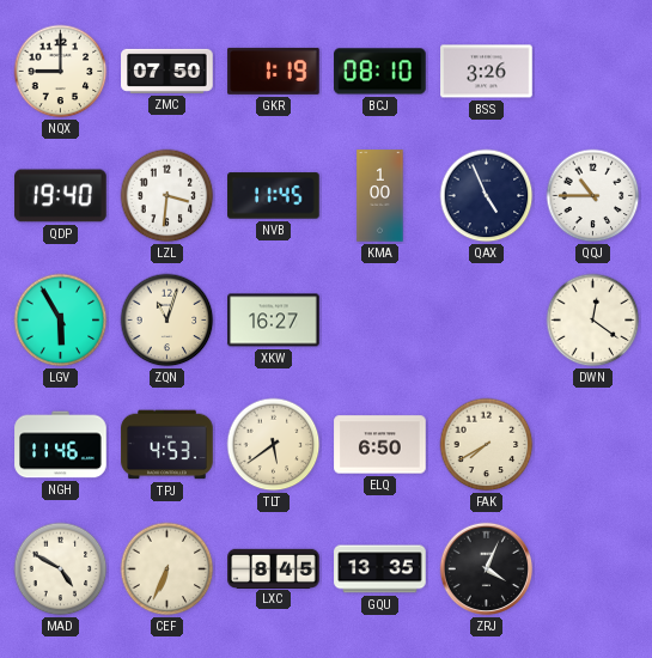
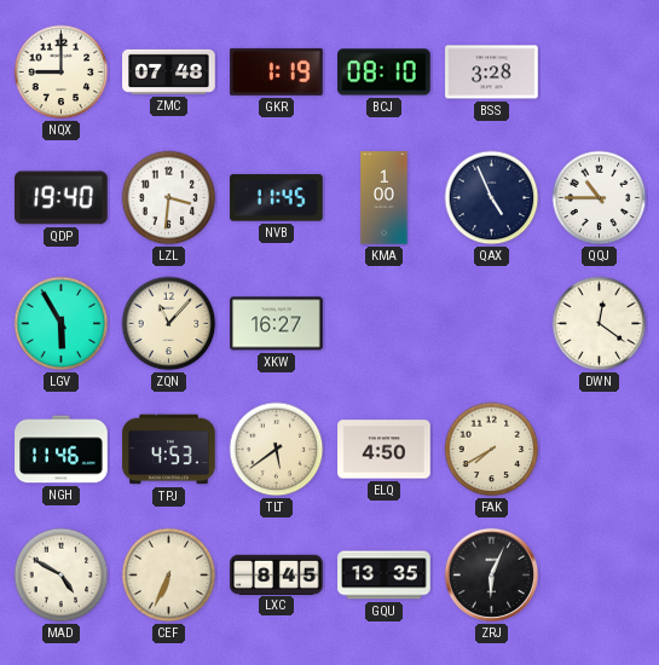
ZMC: 07:50 -> 07:48 (169, 71)
BSS: 3:26 -> 3:28 (492, 73)
ZQN: 11:03 -> 11:07 (169, 324)
ELQ: 6:50 -> 4:50 (385, 450)
ZRJ: 4:04 -> 6:04 (492, 576)
